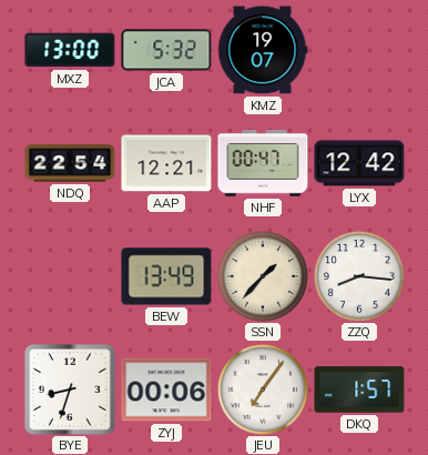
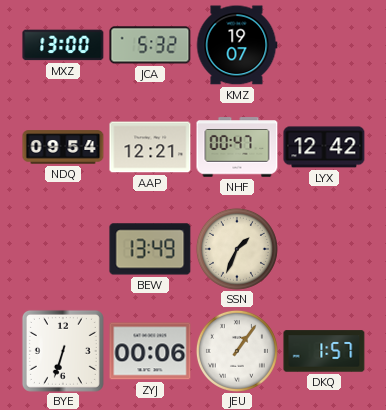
NDQ: 22:54 -> 09:54 (63, 147)
SSN: 1:37 -> 1:34 (237, 249)
ZZQ: 8:16 -> none (359, 276)
BYE: 8:33 -> 6:33 (63, 351)
JEU: 7:06 -> 1:06 (237, 351)
